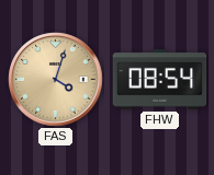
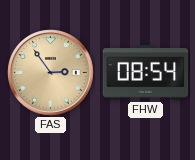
FAS: 4:03 -> 2:54 (51, 73)
